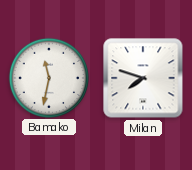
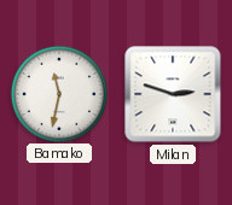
Milan: 7:48 -> 2:48 (173, 94)
